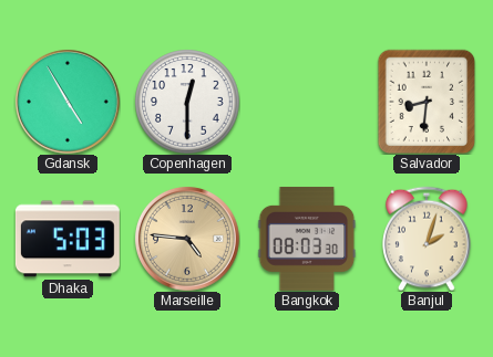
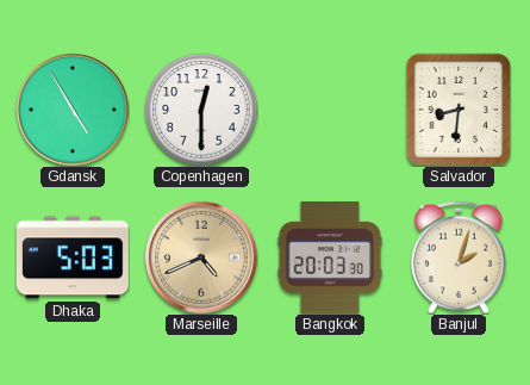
Marseille: 4:46 -> 4:41 (201, 257)
Bangkok: 08:03 -> 20:03 (330, 257)
